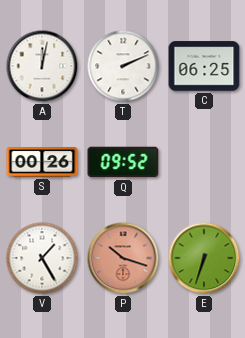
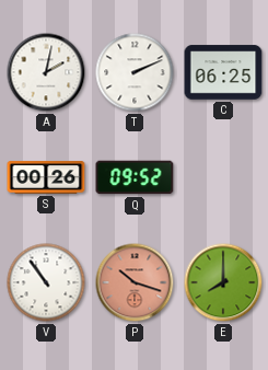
A: 12:02 -> 2:02 (46, 72)
V: 1:25 -> 10:54 (46, 282)
E: 6:33 -> 8:00 (223, 282)
